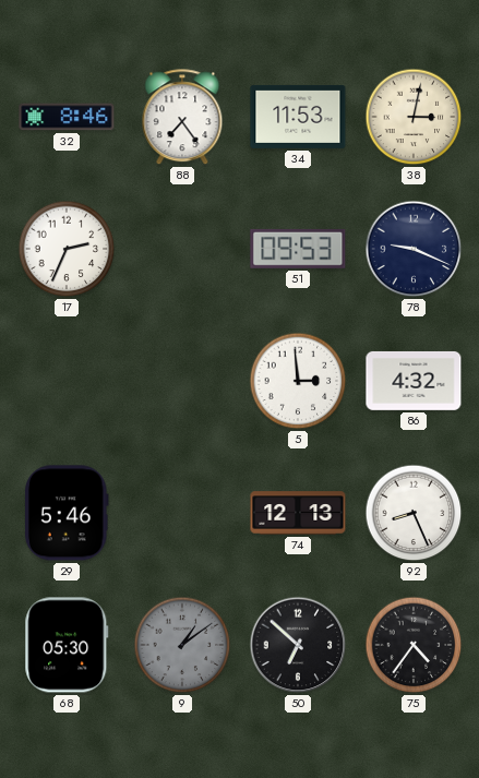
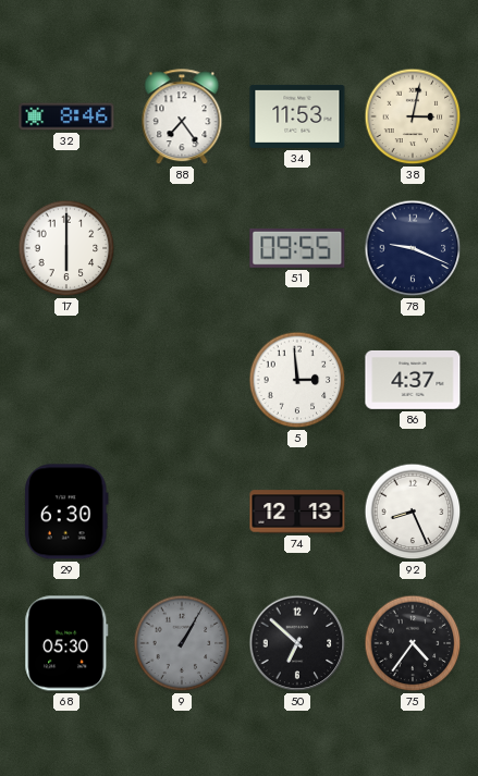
17: 2:34 -> 6:00 (66, 248)
51: 09:53 -> 09:55 (297, 248)
86: 4:32 -> 4:37 (413, 380)
29: 5:46 -> 6:30 (68, 512)
9: 1:09 -> 1:05 (182, 643)
